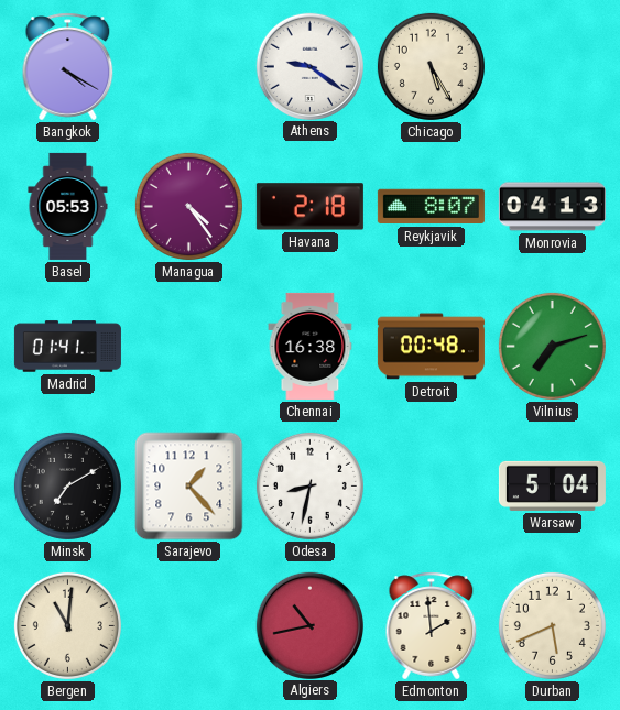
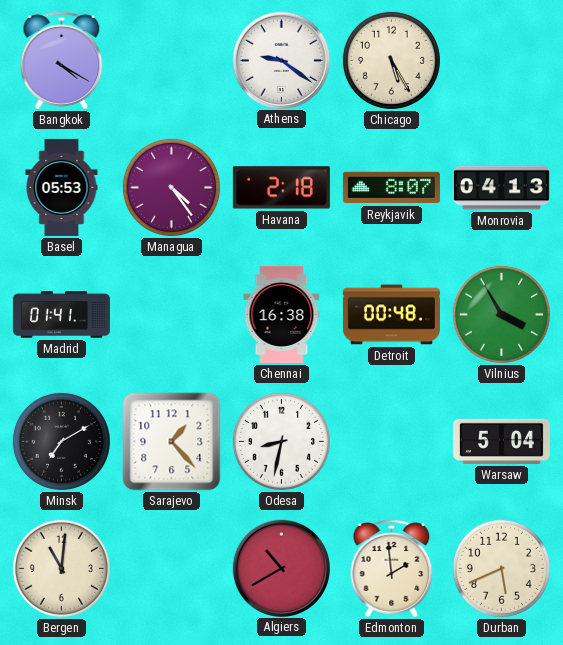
Vilnius: 7:12 -> 3:55 (501, 314)
Algiers: 10:43 -> 10:40 (281, 568)
